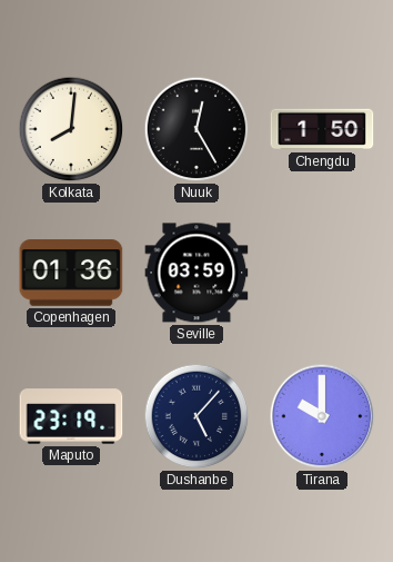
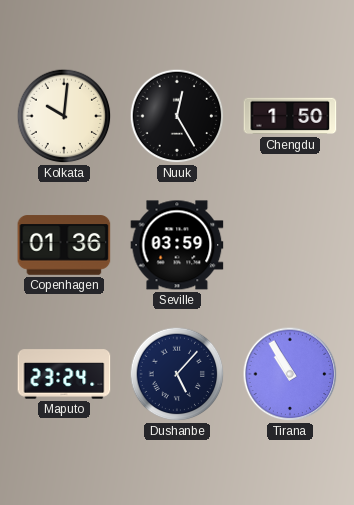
Kolkata: 8:01 -> 10:01 (64, 116)
Maputo: 23:19 -> 23:24 (64, 374)
Tirana: 10:00 -> 10:55 (290, 374)
